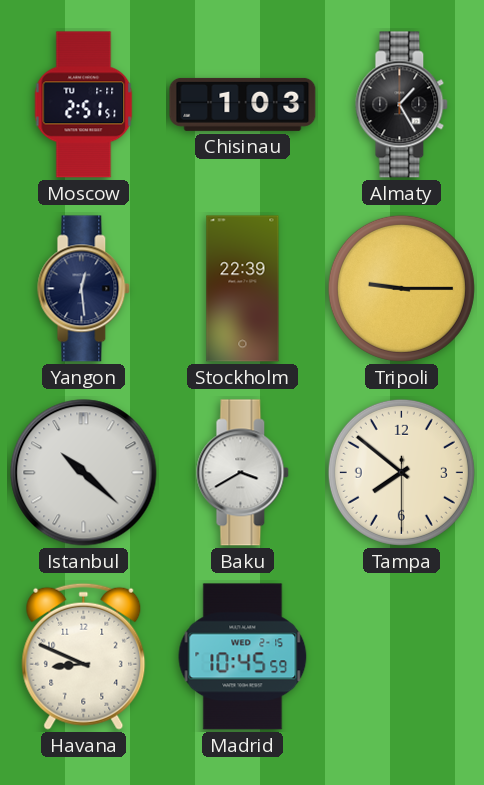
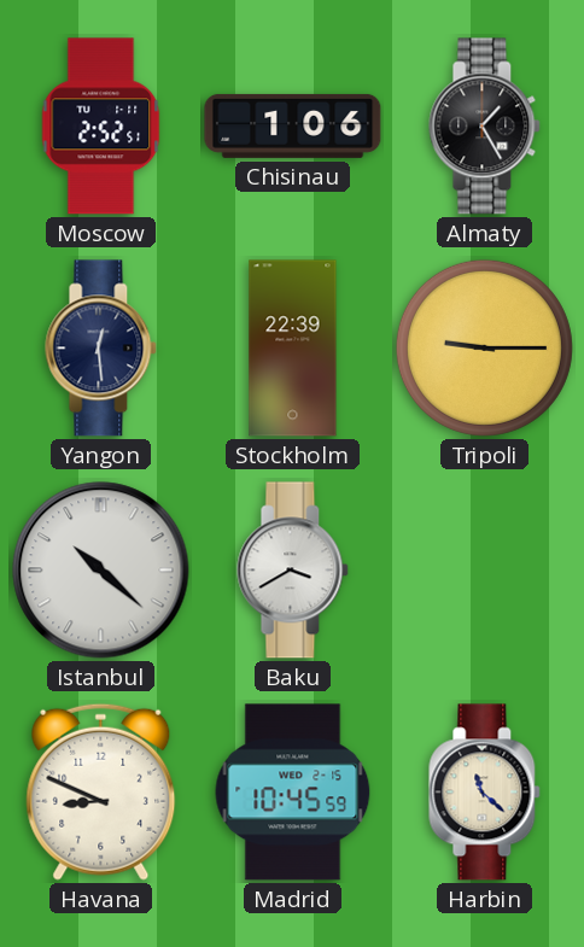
Moscow: 2:51 -> 2:52 (101, 127)
Chisinau: 1:03 -> 1:06 (293, 125)
Tampa: 7:51 -> none (401, 472)
Harbin: none -> 11:22 (485, 793)
